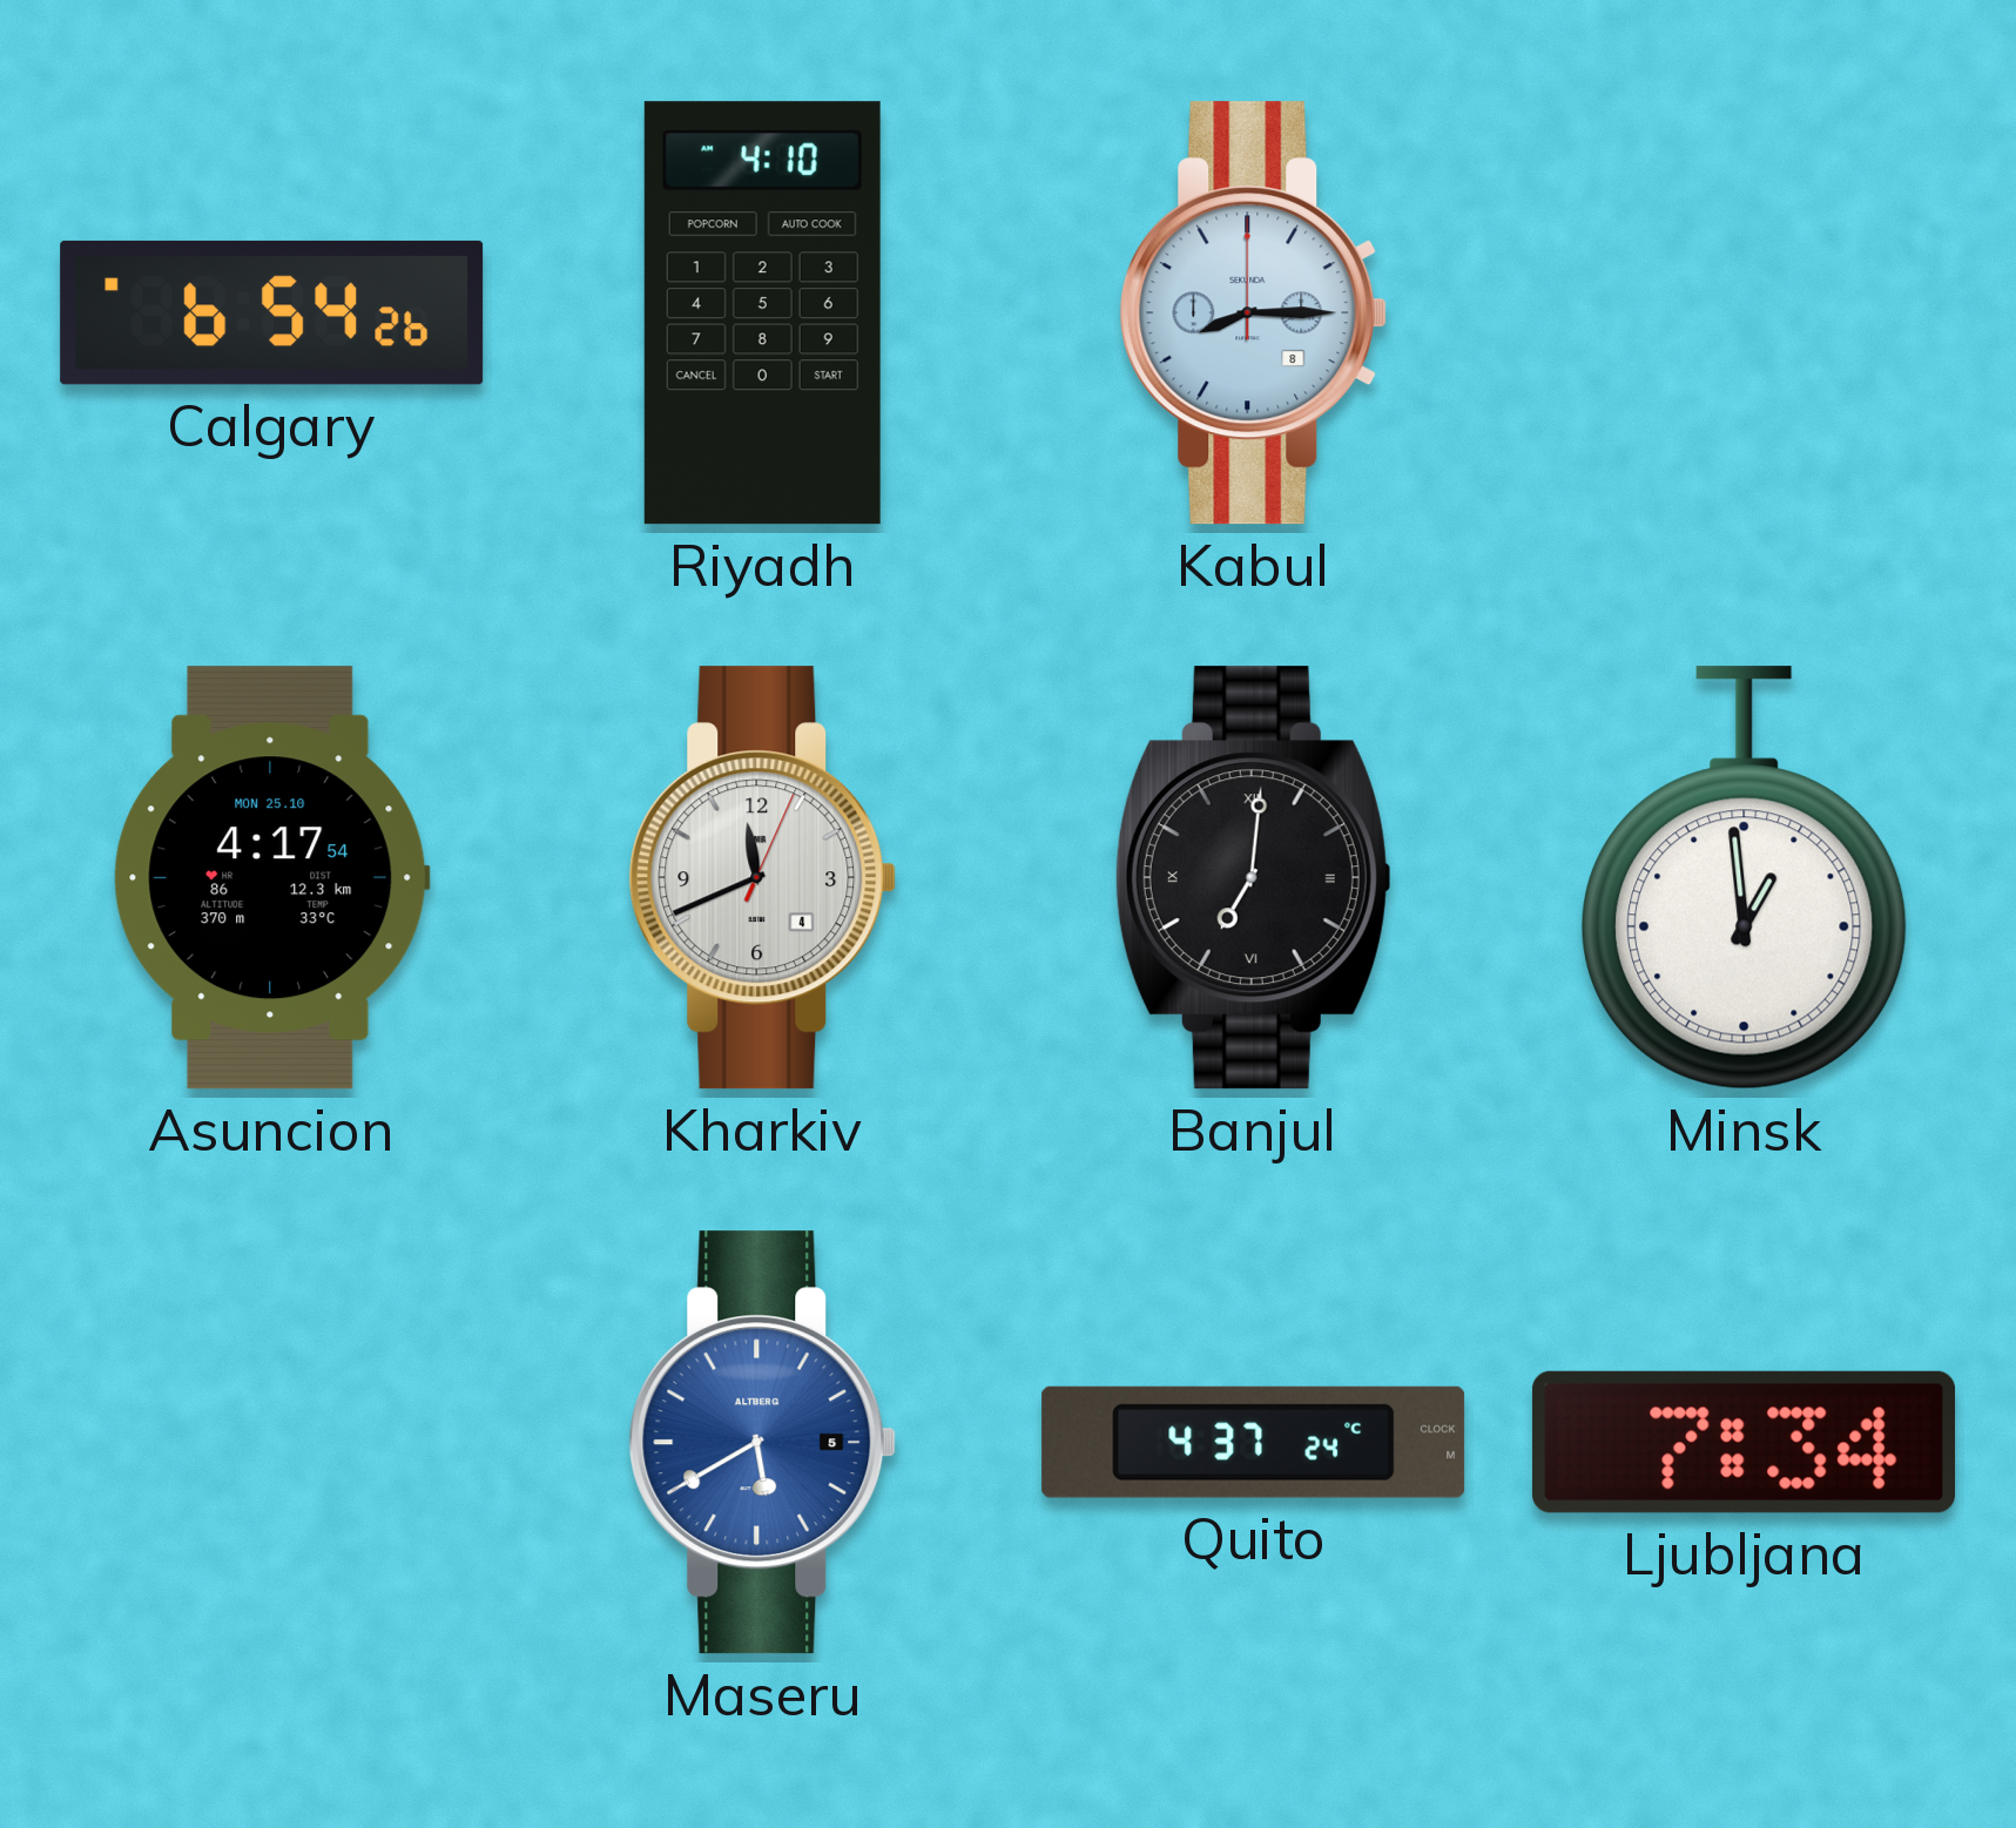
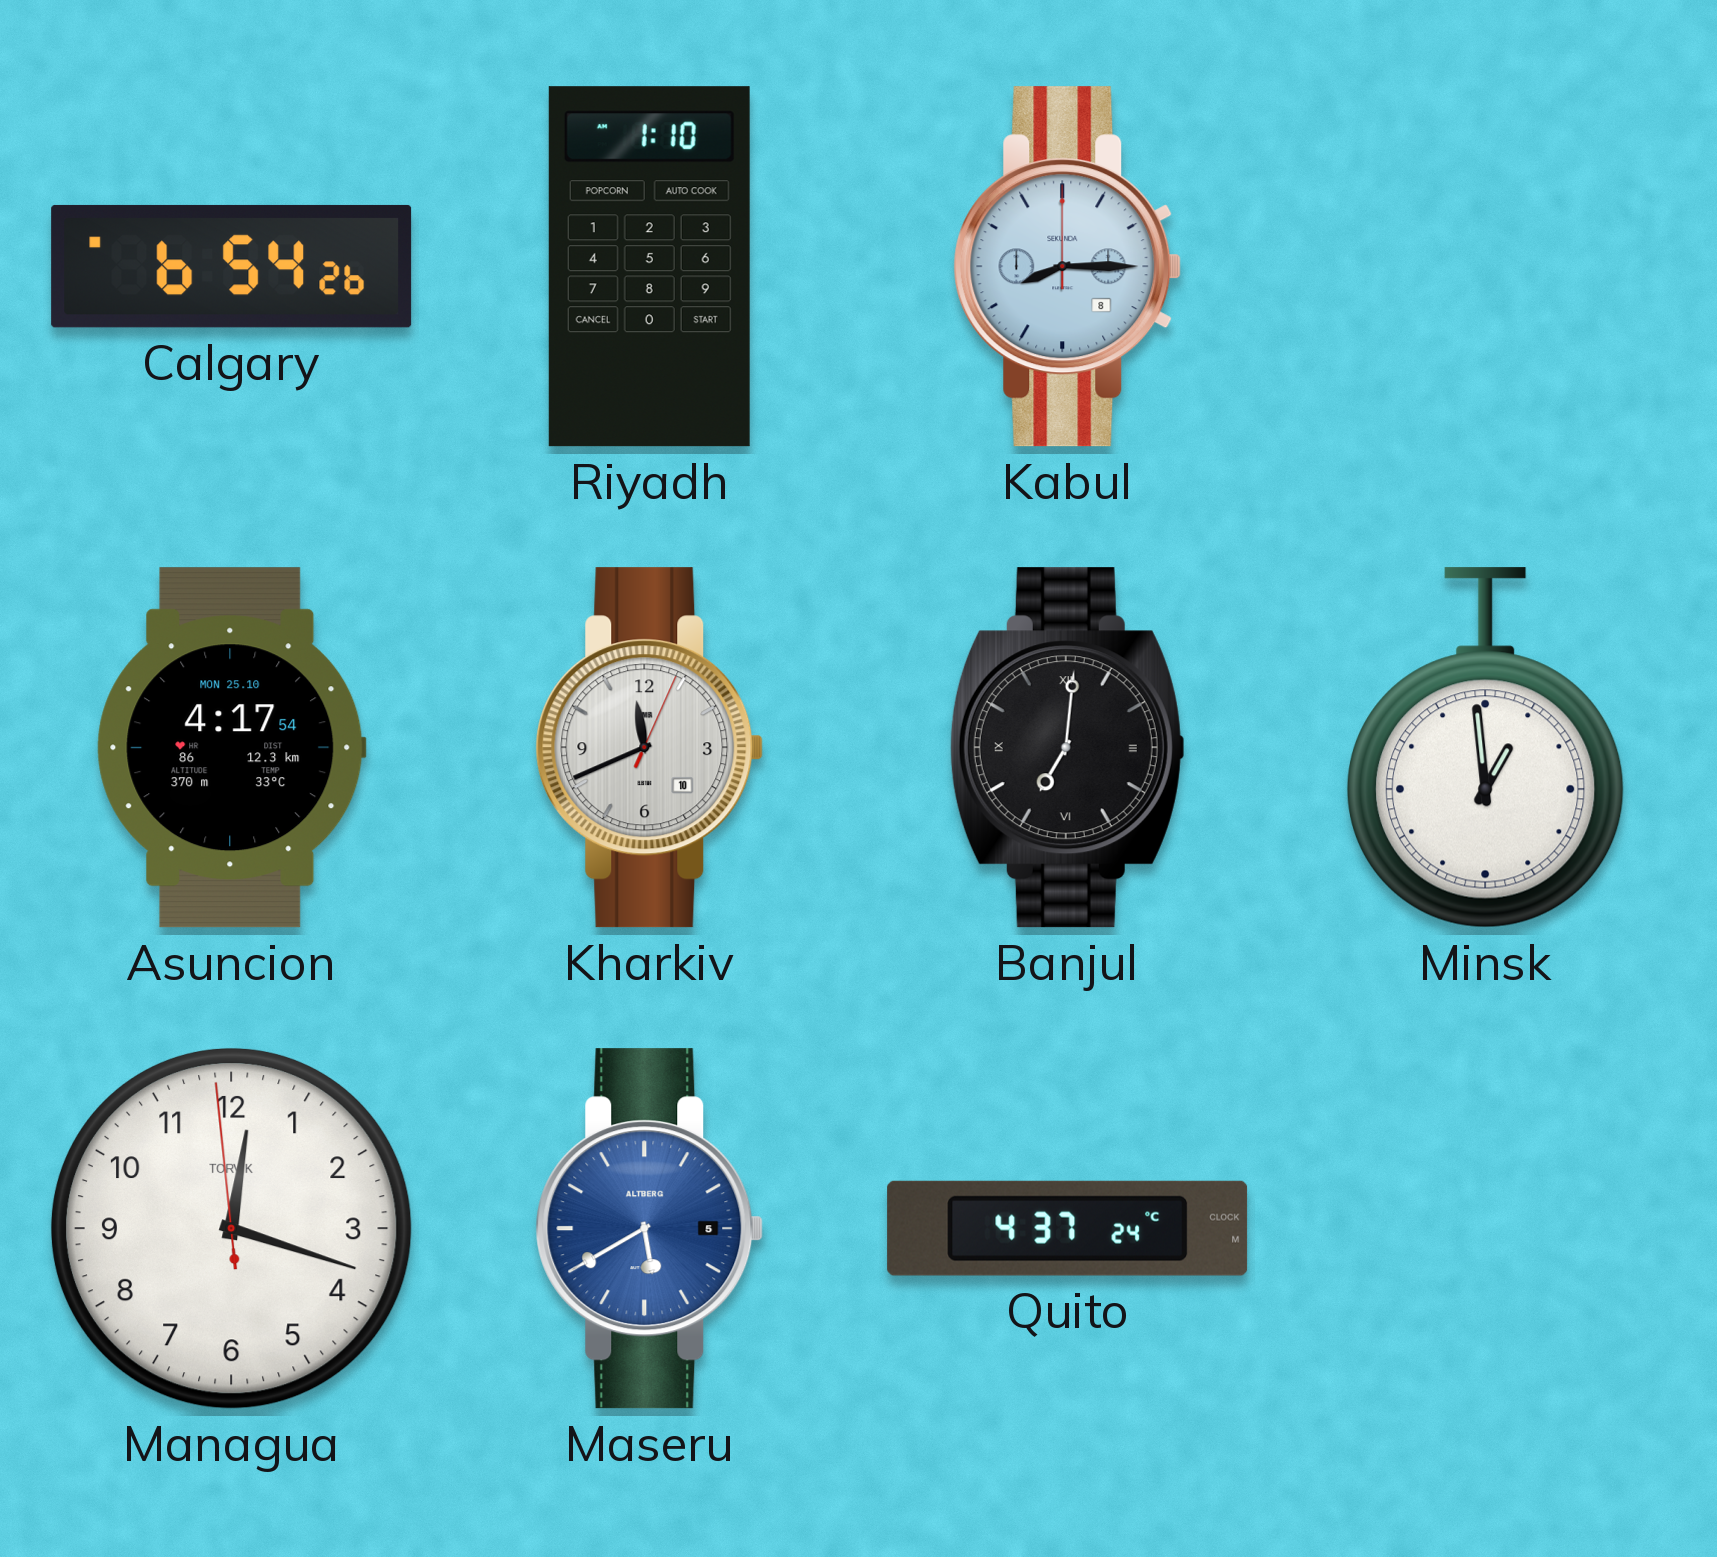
Riyadh: 4:10 -> 1:10 (649, 267)
Kharkiv date: 4 -> 10 (650, 748)
Managua: none -> 12:17 (231, 1228)
Ljubljana: 7:34 -> none (1745, 1442)
